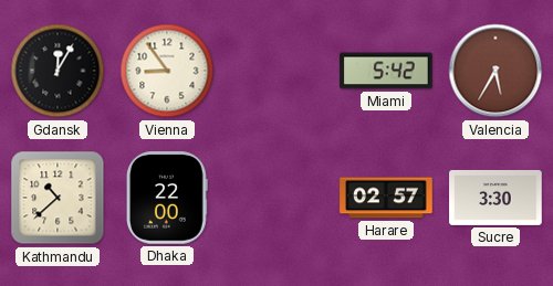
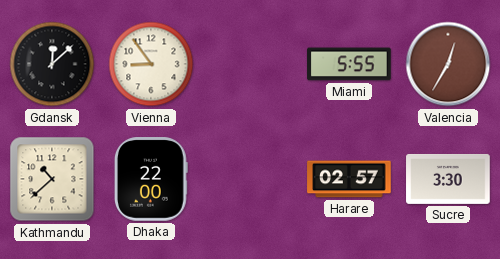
Gdansk: 12:05 -> 12:08 (52, 64)
Miami: 5:42 -> 5:55 (349, 64)
Valencia: 5:35 -> 12:35 (448, 64)
